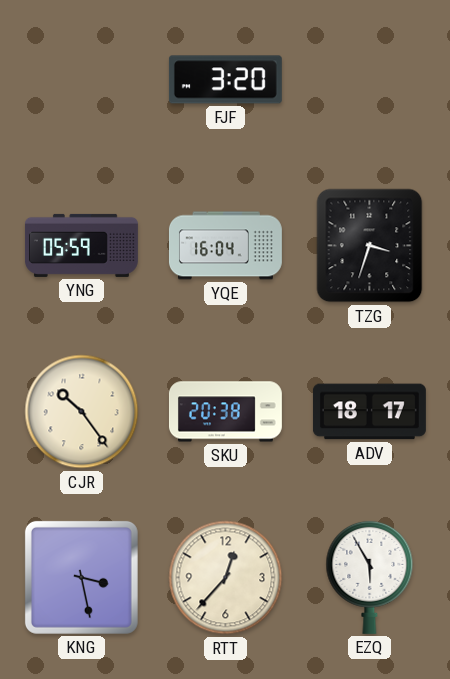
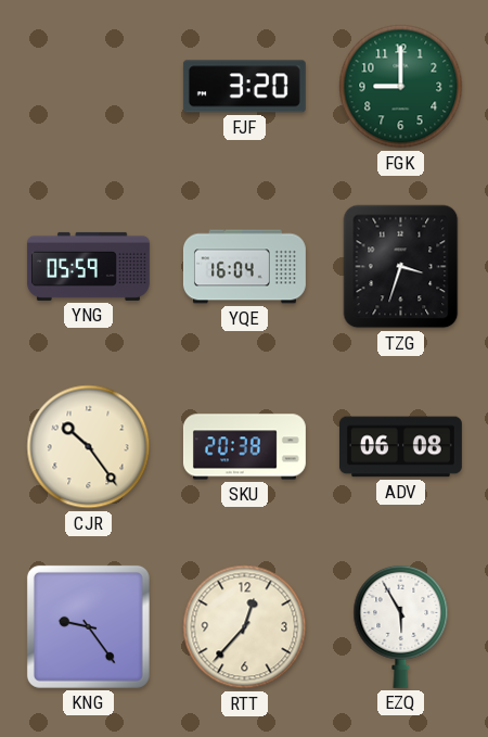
FGK: none -> 9:00 (401, 87)
ADV: 18:17 -> 06:08 (400, 447)
KNG: 3:28 -> 9:24 (88, 626)
